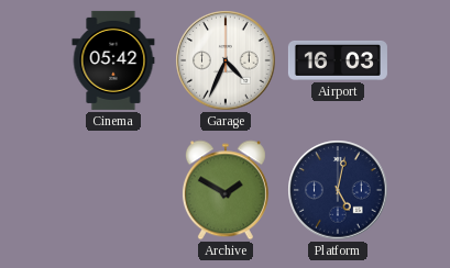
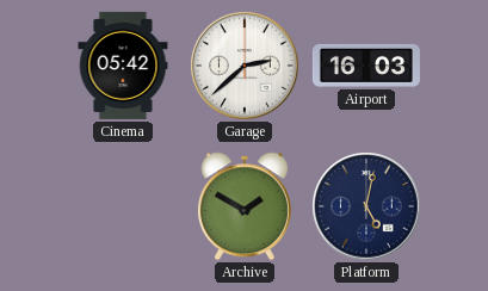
Garage: 4:34 -> 2:38 (245, 66)
